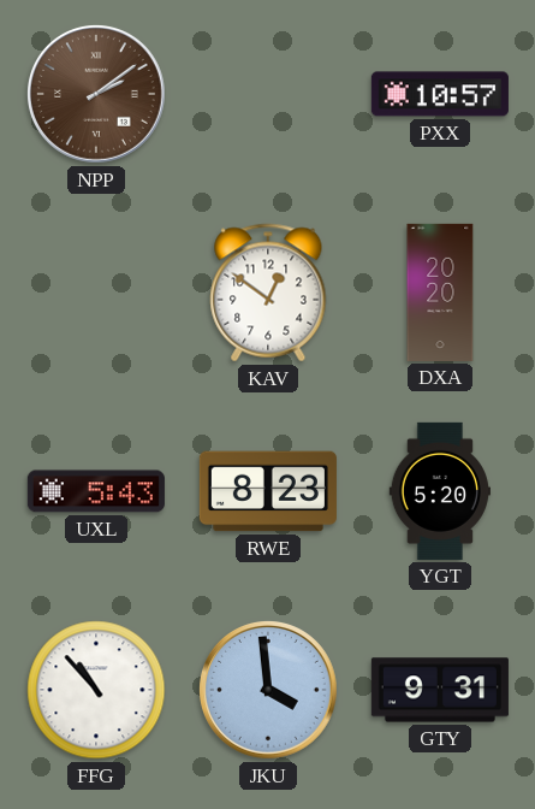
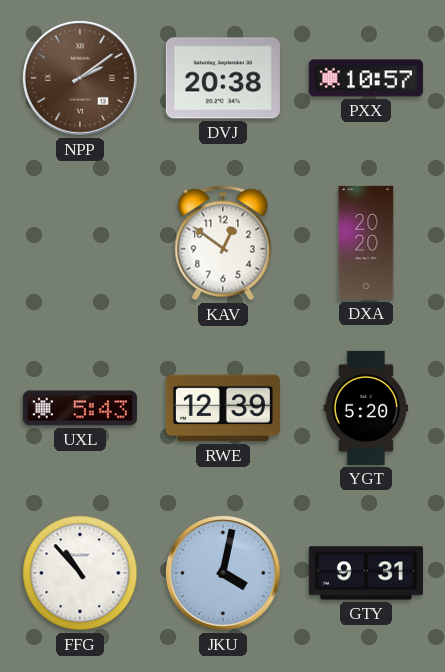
DVJ: none -> 20:38 (223, 78)
RWE: 8:23 -> 12:39 (223, 408)
JKU: 3:59 -> 4:02 (223, 573)
